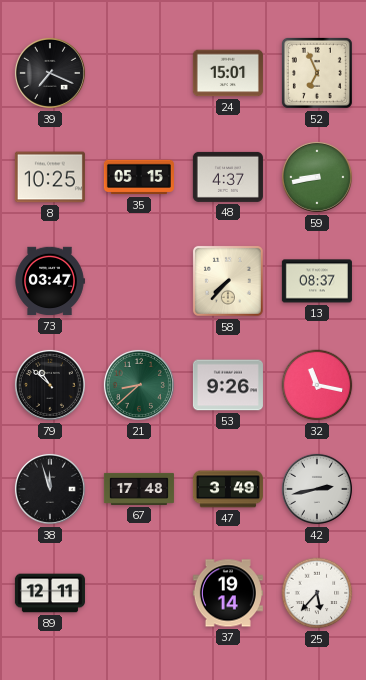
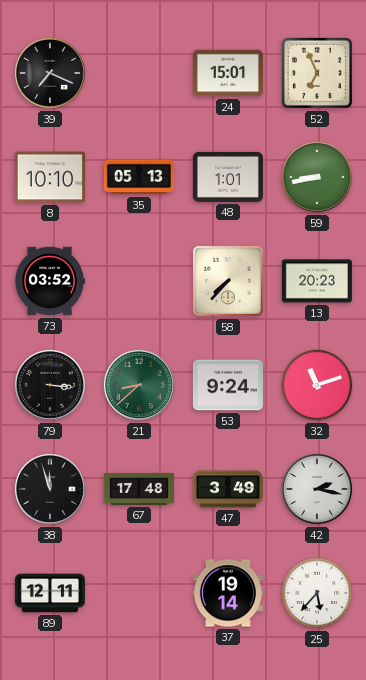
8: 10:25 -> 10:10 (50, 177)
35: 05:15 -> 05:13 (139, 177)
48: 4:37 -> 1:01 (228, 177)
73: 03:47 -> 03:52 (50, 281)
13: 08:37 -> 20:23 (317, 281)
79: 10:52 -> 3:16 (50, 385)
53: 9:26 -> 9:24 (228, 385)
32: 11:17 -> 11:12 (317, 385)
42: 2:43 -> 2:17 (317, 489)
